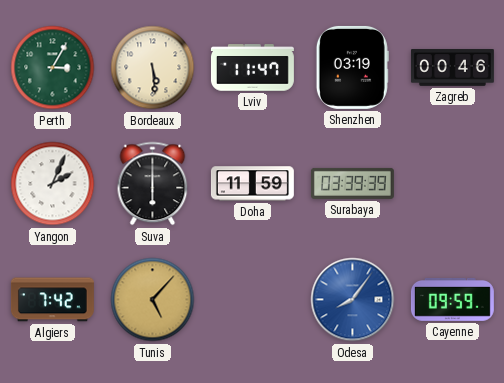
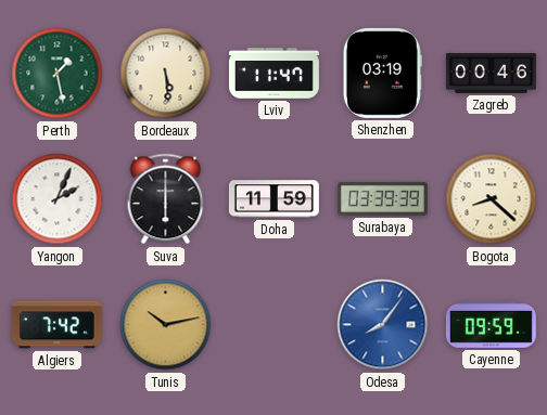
Perth: 3:05 -> 1:28 (58, 74)
Bogota: none -> 8:22 (492, 199)
Tunis: 5:07 -> 10:13 (166, 325)
